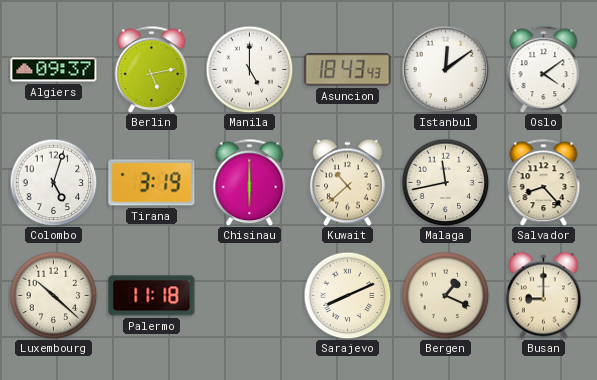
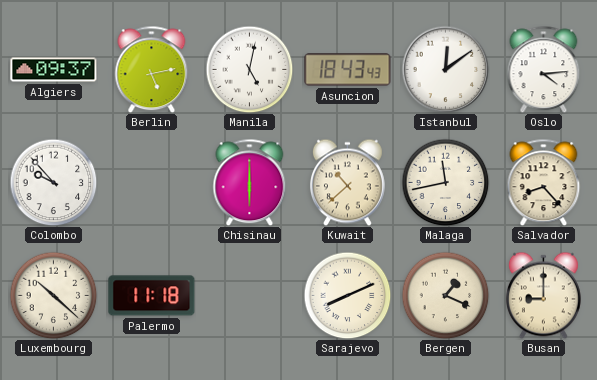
Manila: 5:00 -> 5:02 (249, 69)
Oslo: 4:09 -> 4:14 (544, 69)
Colombo: 5:03 -> 9:53 (53, 182)
Tirana: 3:19 -> none (152, 183)
